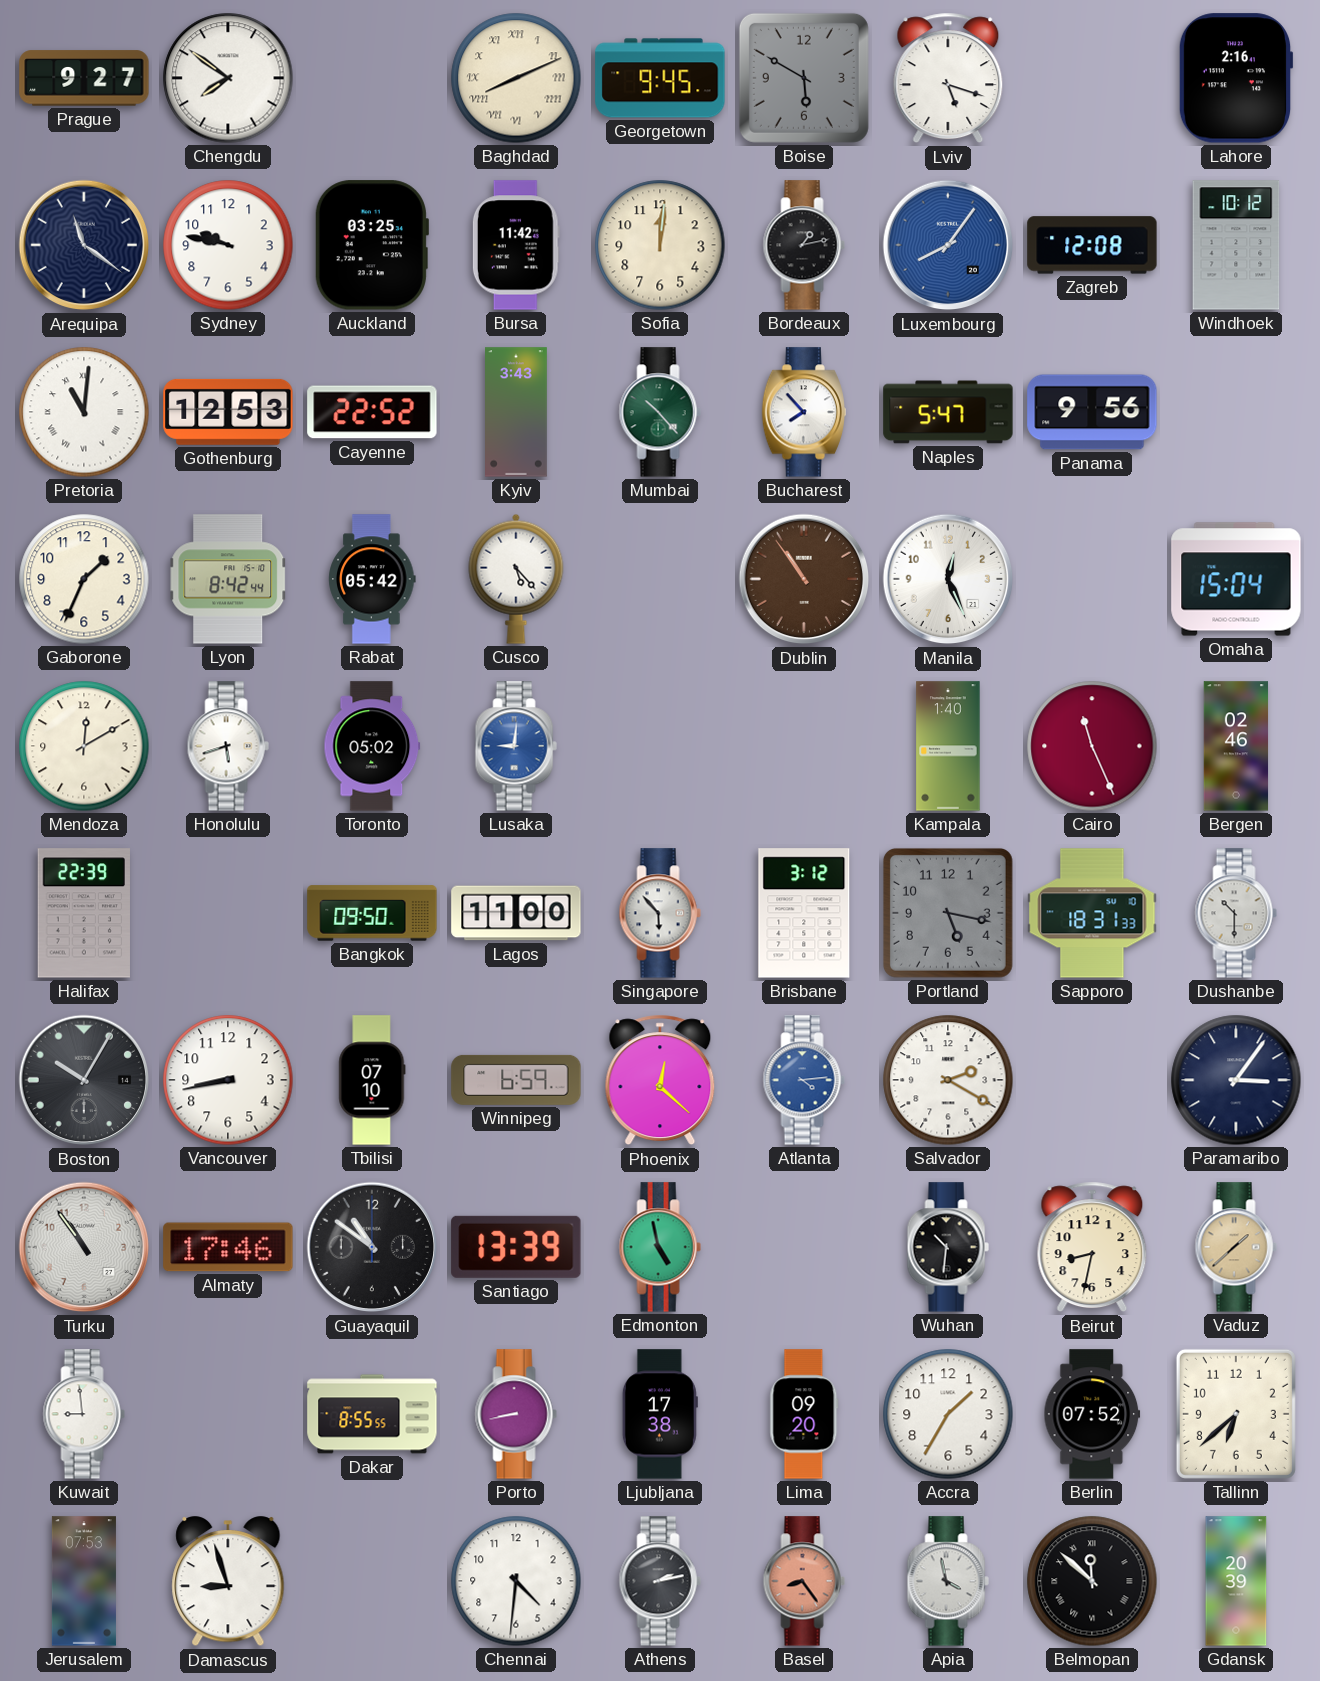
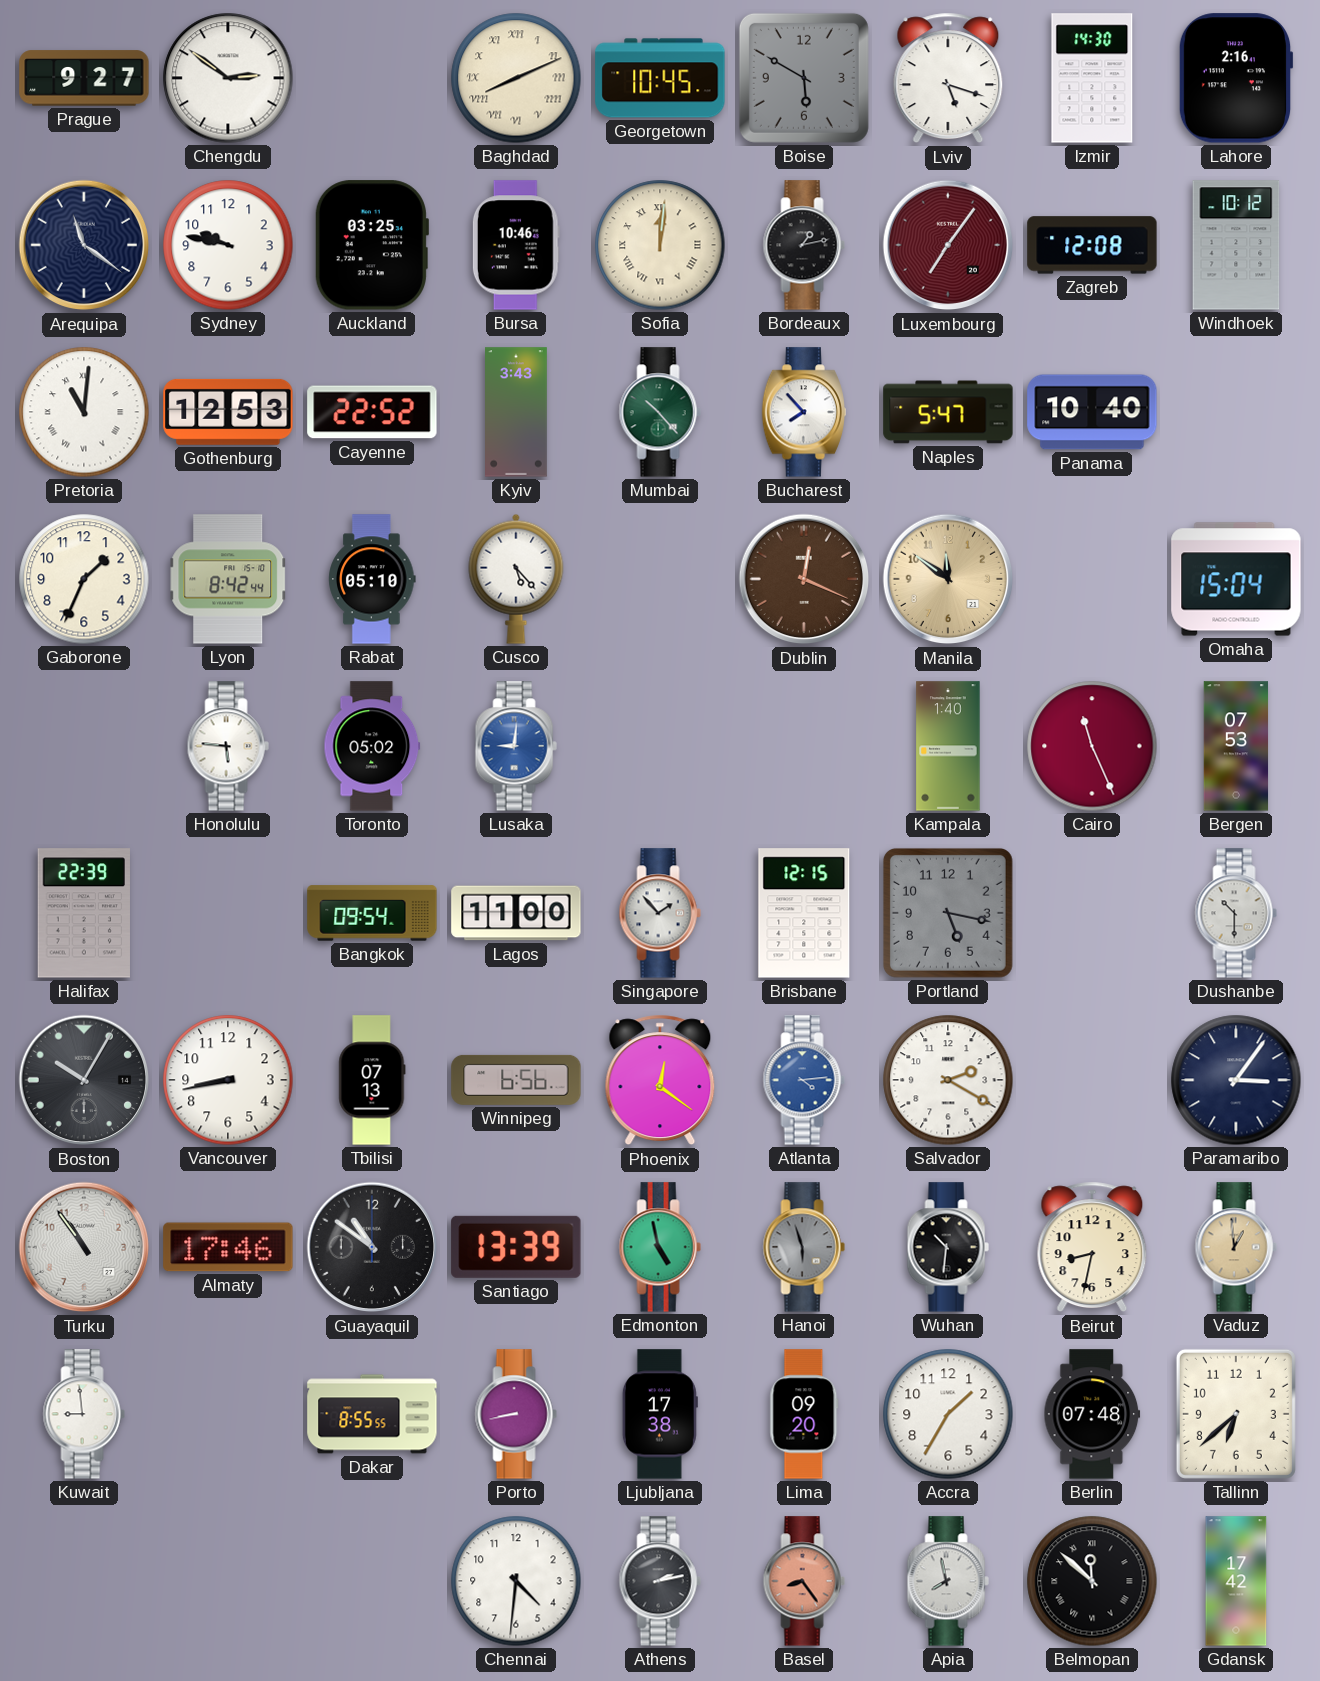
Chengdu: 7:51 -> 2:51 (228, 78)
Georgetown: 9:45 -> 10:45 (660, 78)
Izmir: none -> 14:30 (1092, 78)
Bursa: 11:42 -> 10:46 (516, 245)
Sofia numerals: Arabic -> Roman (660, 245)
Luxembourg: 8:06 -> 7:06 (948, 245)
Luxembourg dial: blue -> burgundy (948, 245)
Panama: 9:56 -> 10:40 (1092, 412)
Rabat: 05:42 -> 05:10 (372, 579)
Dublin: 10:54 -> 12:19 (804, 579)
Manila: 12:26 -> 11:51 (948, 579)
Manila dial: white -> champagne (948, 579)
Mendoza: 12:10 -> none (84, 746)
Honolulu: 5:42 -> 5:46 (228, 746)
Bergen: 02:46 -> 07:53 (1236, 746)
Bangkok: 09:50 -> 09:54 (372, 913)
Singapore: 5:53 -> 1:53 (660, 913)
Brisbane: 3:12 -> 12:15 (804, 913)
Sapporo: 18:31 -> none (1092, 913)
Tbilisi: 07:10 -> 07:13 (372, 1080)
Winnipeg: 6:59 -> 6:56 (516, 1080)
Phoenix: 12:22 -> 12:21 (660, 1080)
Hanoi: none -> 5:57 (804, 1247)
Vaduz: 1:38 -> 12:59 (1236, 1247)
Berlin: 07:52 -> 07:48 (1092, 1414)
Jerusalem: 07:53 -> none (84, 1581)
Damascus: 8:57 -> none (228, 1582)
Apia: 3:58 -> 7:58 (948, 1581)
Gdansk: 20:39 -> 17:42 (1236, 1581)
